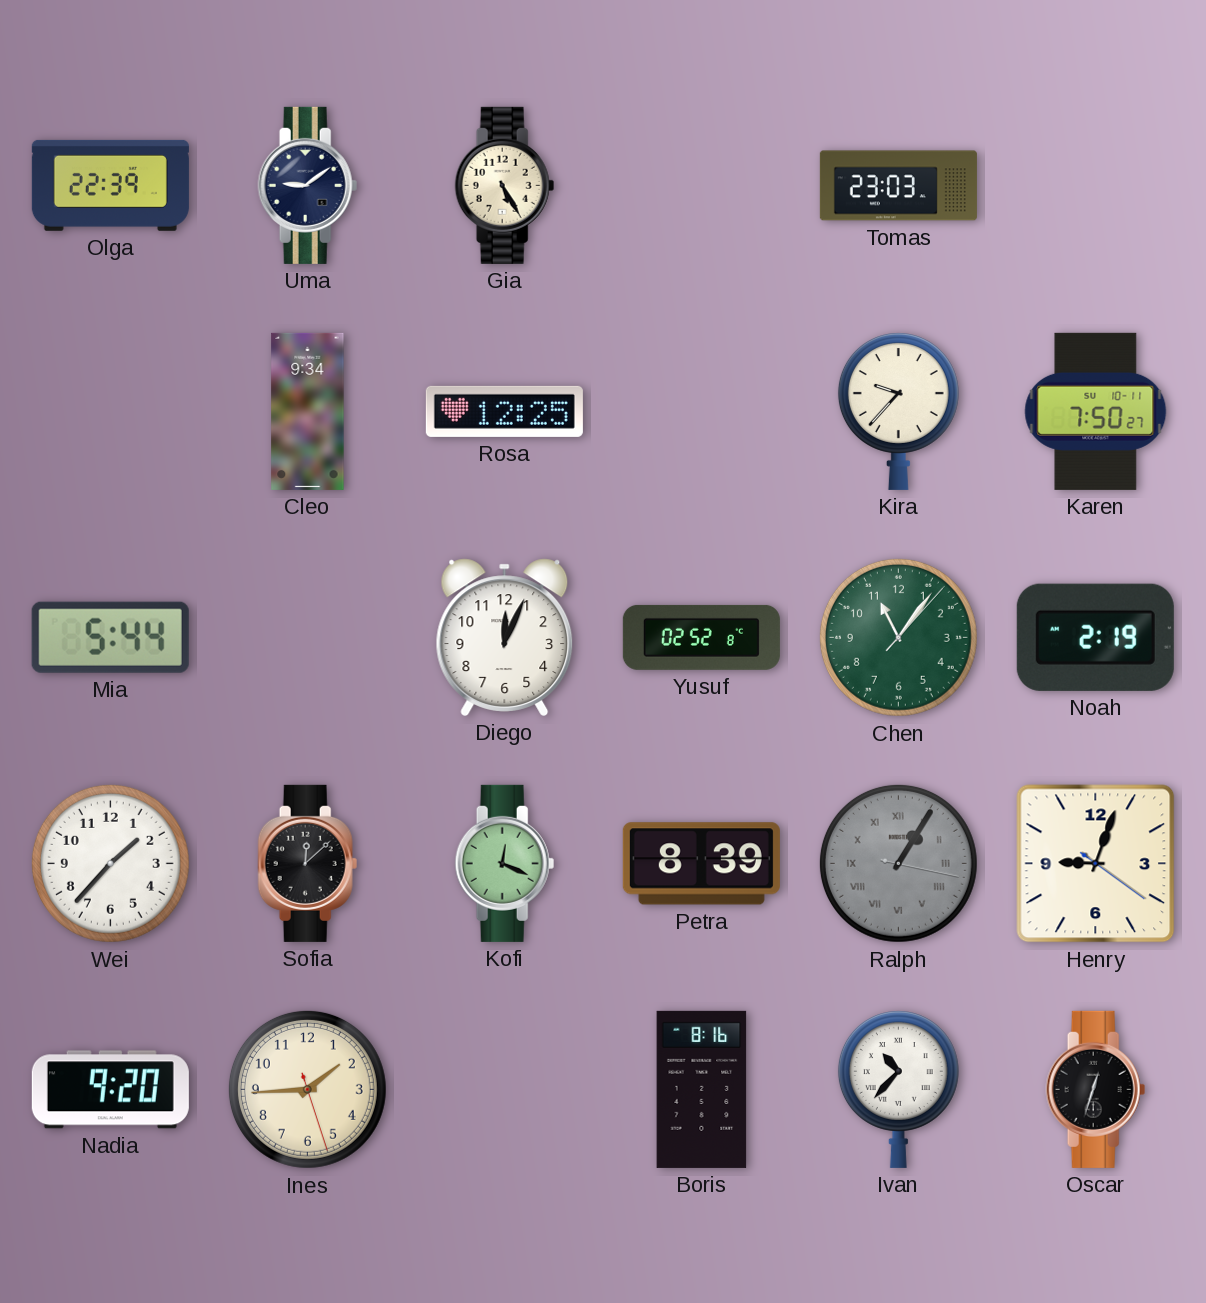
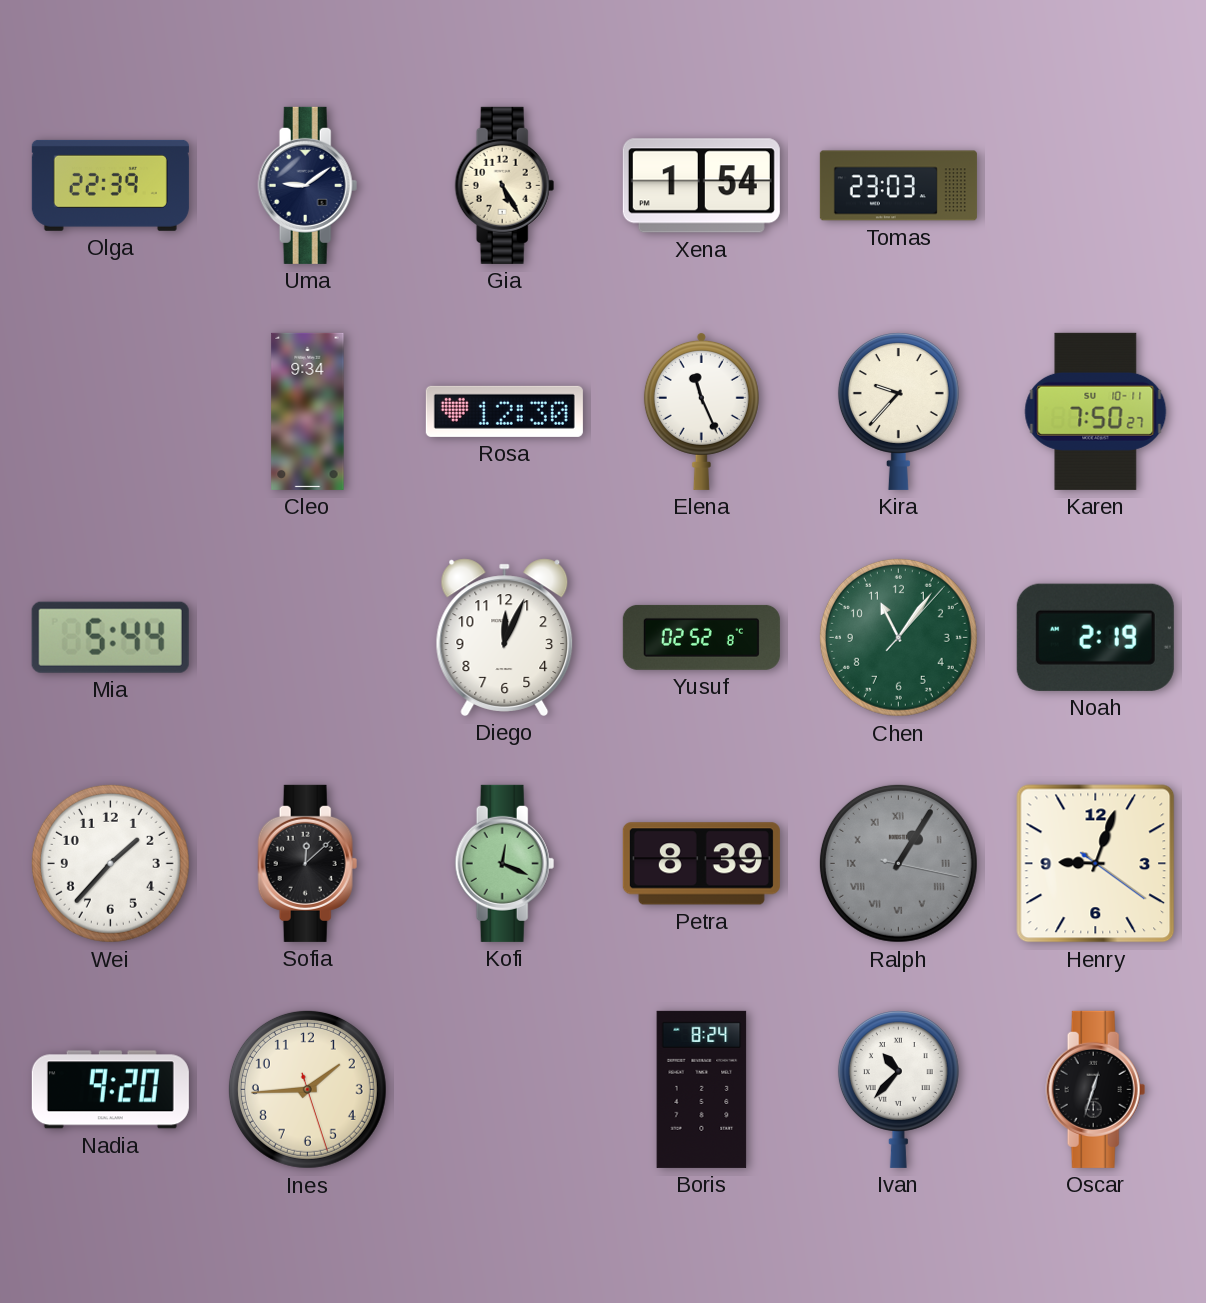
Xena: none -> 1:54 (701, 186)
Rosa: 12:25 -> 12:30 (504, 411)
Elena: none -> 11:26 (701, 411)
Boris: 8:16 -> 8:24 (702, 1089)
